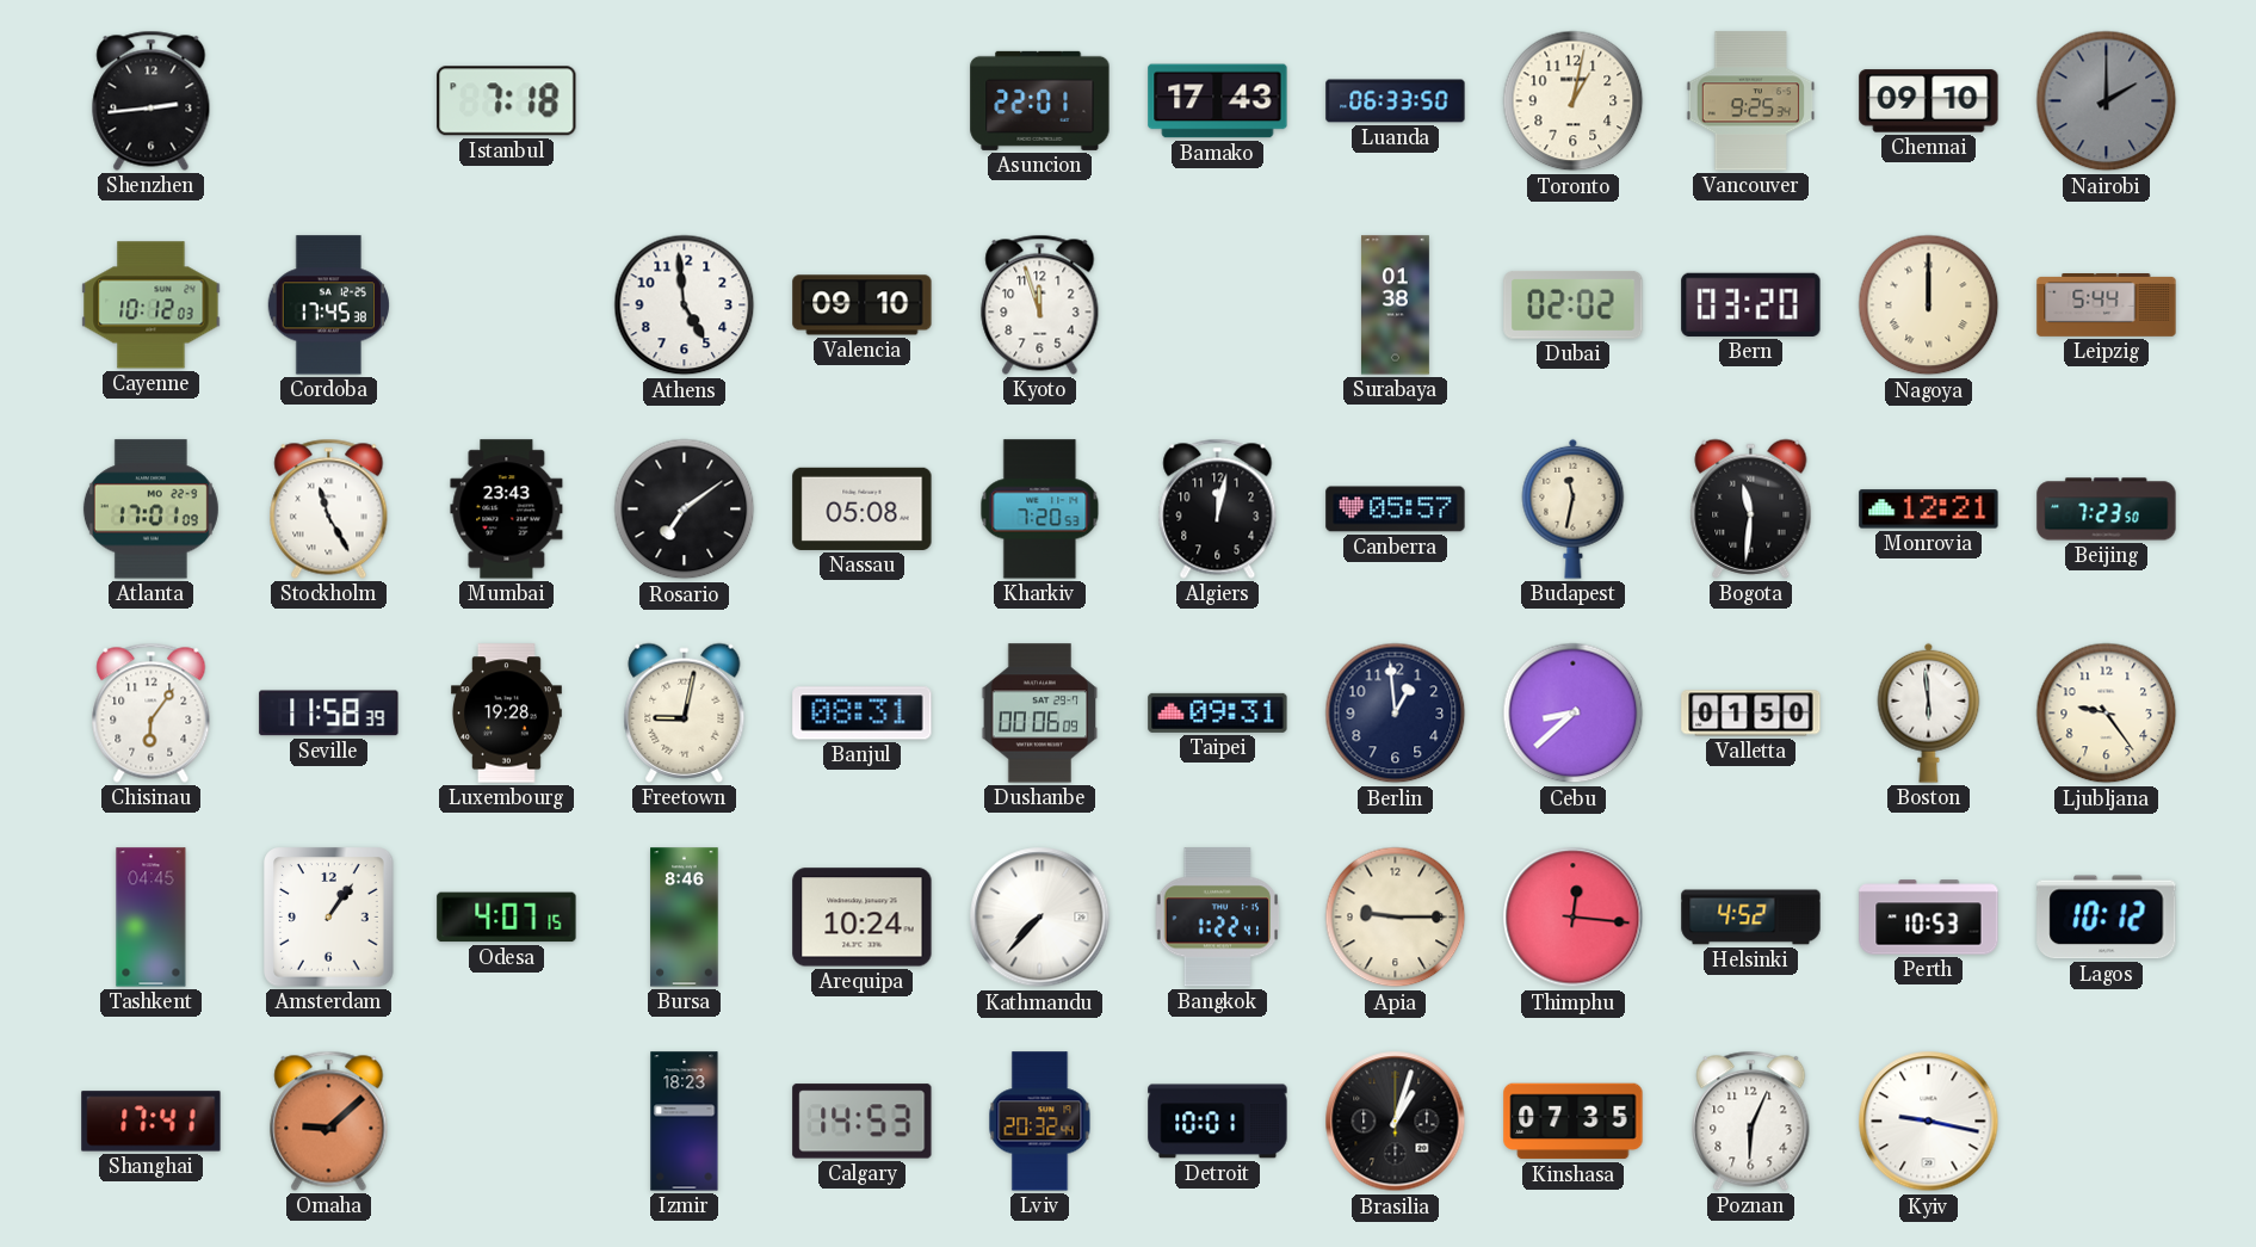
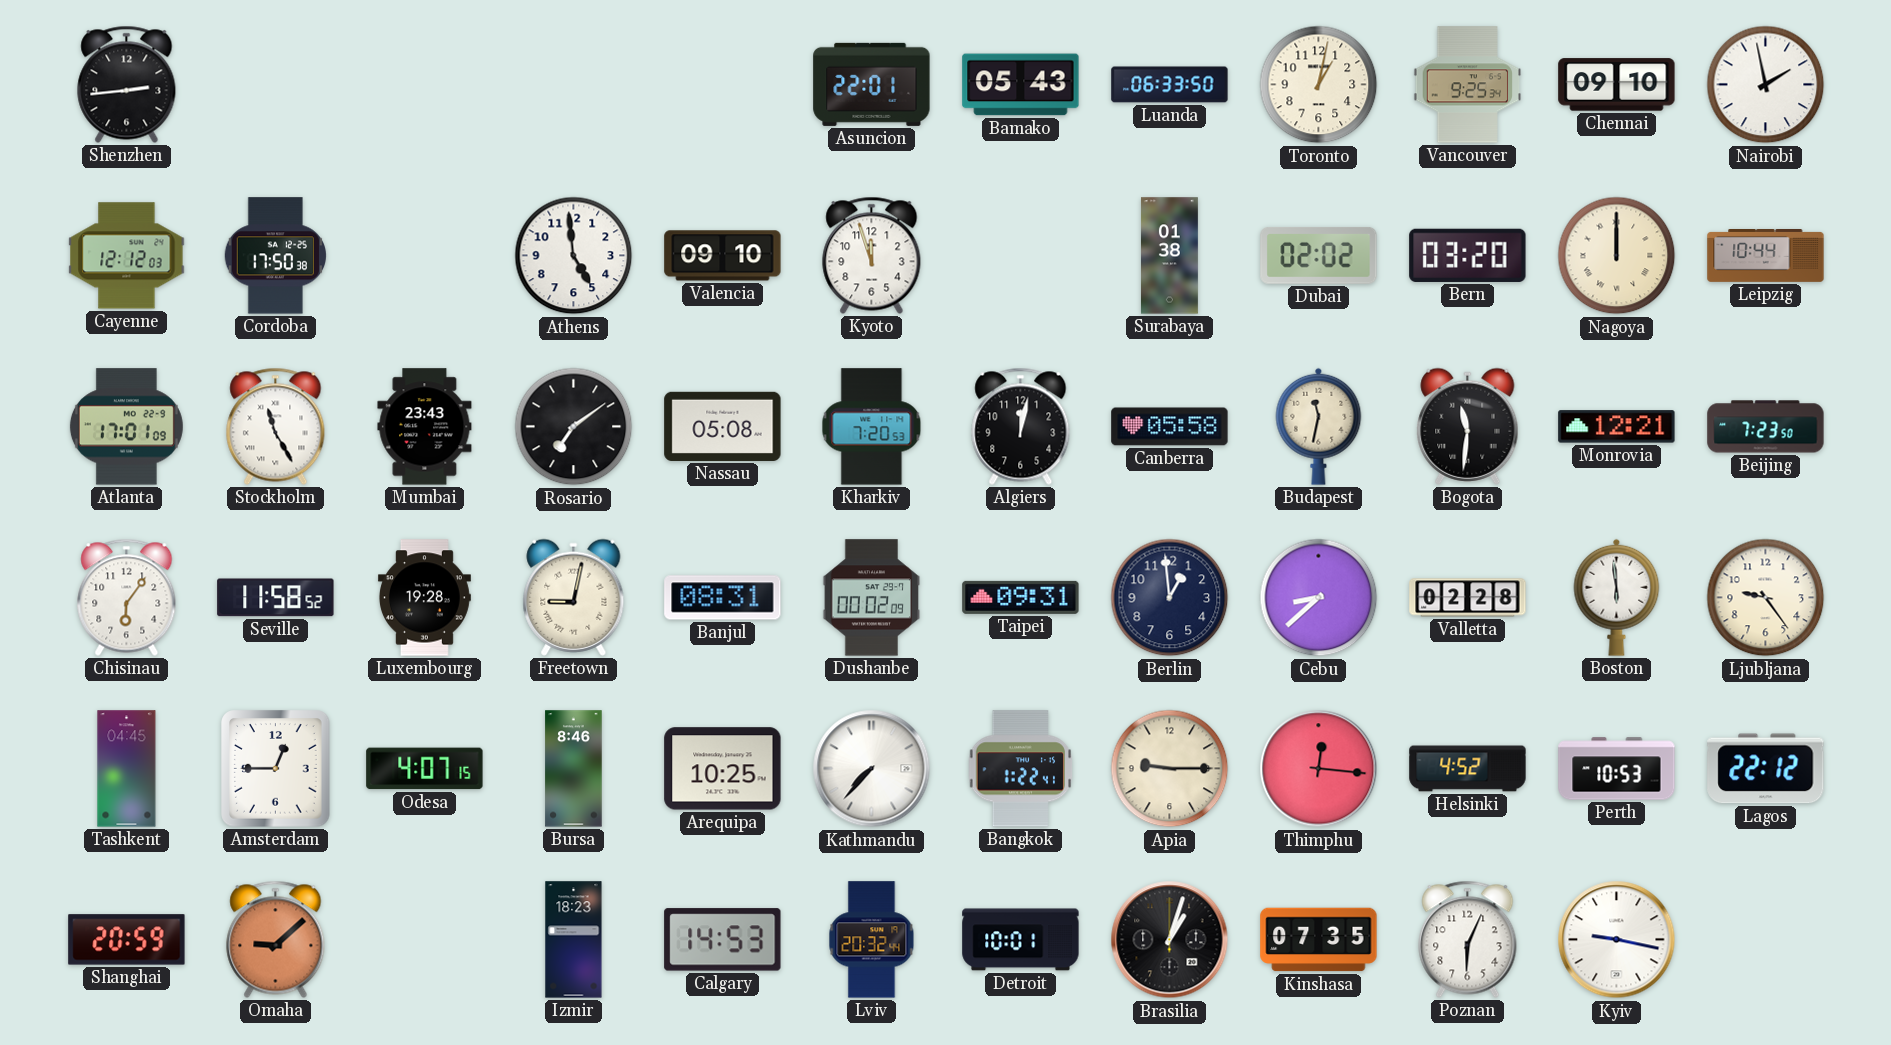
Istanbul: 7:18 -> none (507, 101)
Bamako: 17:43 -> 05:43 (1021, 85)
Nairobi: 2:00 -> 1:58 (1766, 85)
Nairobi dial: grey -> white (1766, 85)
Cayenne: 10:12 -> 12:12 (127, 256)
Cordoba: 17:45 -> 17:50 (275, 256)
Leipzig: 5:44 -> 10:44 (1766, 256)
Canberra: 05:57 -> 05:58 (1170, 427)
Seville: 11:58:39 -> 11:58:52 (276, 598)
Dushanbe: 00:06 -> 00:02 (872, 598)
Valletta: 01:50 -> 02:28 (1468, 598)
Amsterdam: 1:06 -> 12:45 (276, 769)
Arequipa: 10:24 -> 10:25 (723, 769)
Lagos: 10:12 -> 22:12 (1766, 769)
Shanghai: 17:41 -> 20:59 (127, 940)
